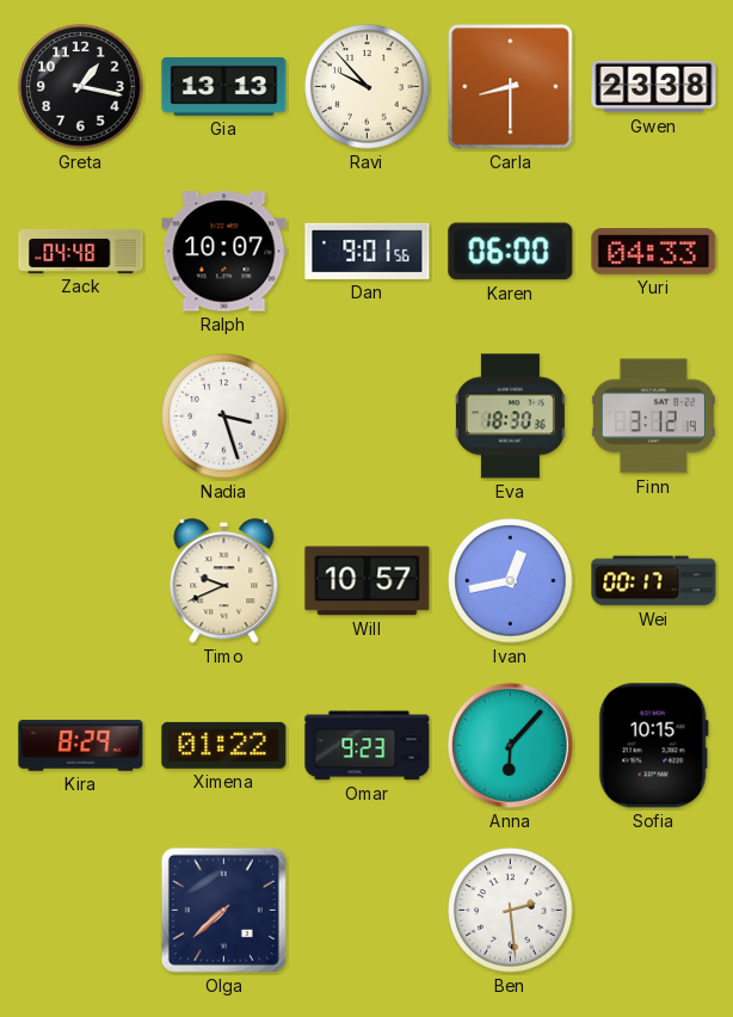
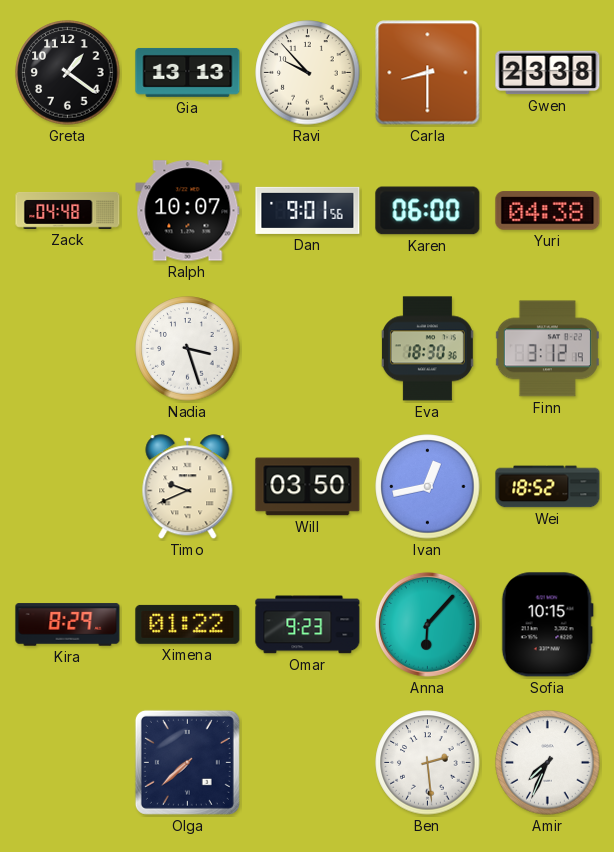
Greta: 1:17 -> 1:21 (68, 73)
Yuri: 04:33 -> 04:38 (548, 211)
Will: 10:57 -> 03:50 (308, 487)
Wei: 00:17 -> 18:52 (548, 487)
Amir: none -> 7:34 (548, 763)
